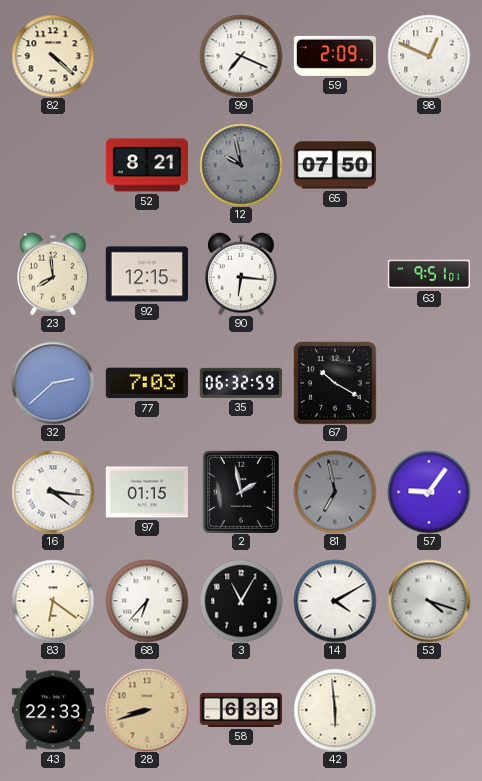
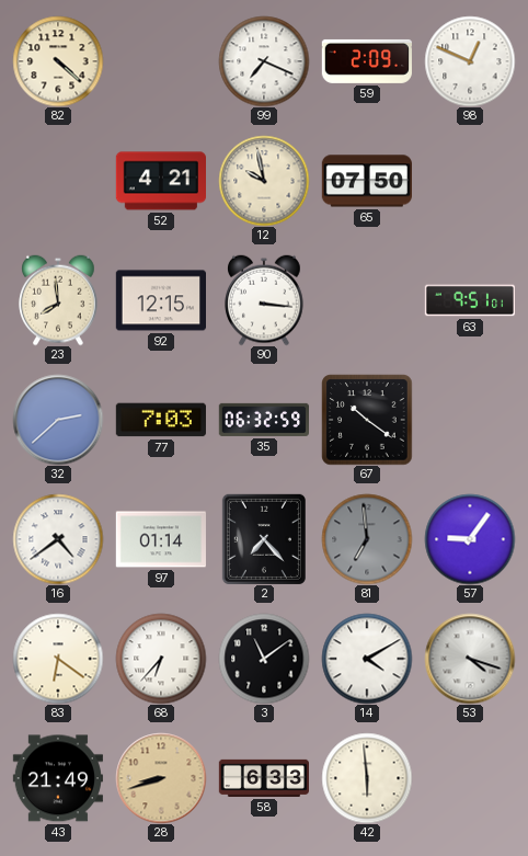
52: 8:21 -> 4:21 (160, 181)
12 dial: grey -> cream (264, 181)
90: 6:16 -> 3:16 (264, 300)
67: 10:20 -> 10:21 (367, 420)
16: 4:16 -> 4:39 (58, 539)
97: 01:15 -> 01:14 (160, 539)
2: 1:58 -> 7:23 (264, 539)
81: 6:58 -> 6:59 (367, 539)
3: 11:05 -> 11:09 (264, 659)
43: 22:33 -> 21:49 (57, 778)
